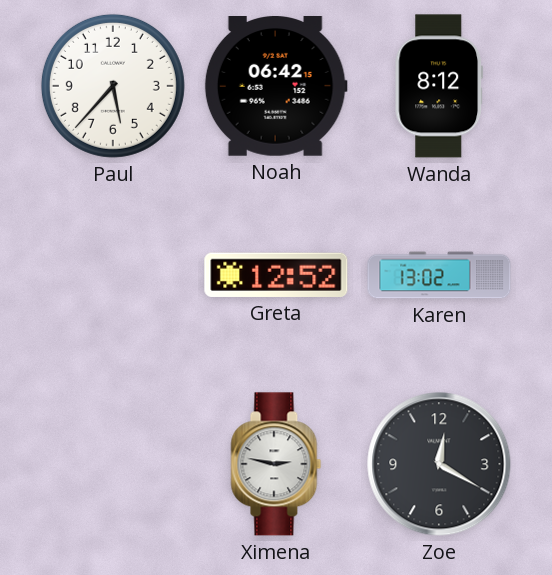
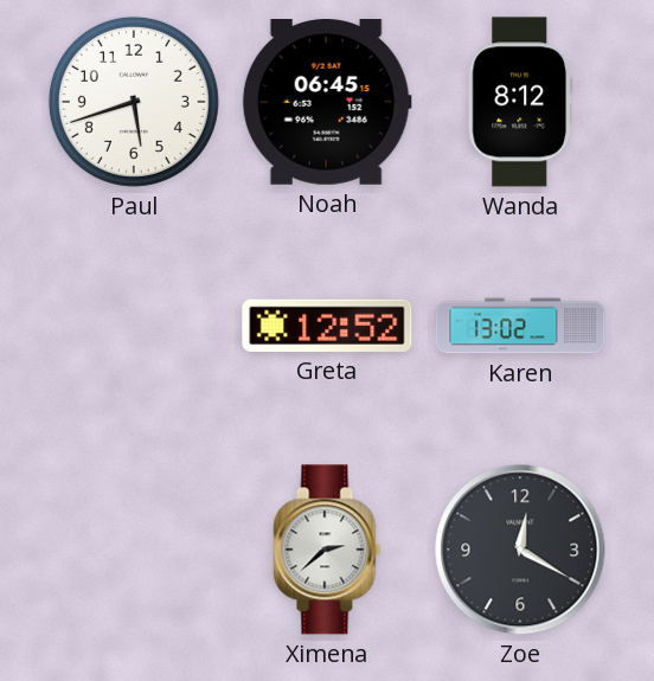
Paul: 5:37 -> 5:42 (134, 102)
Noah: 06:42 -> 06:45 (327, 103)
Ximena: 2:47 -> 2:38 (327, 550)
